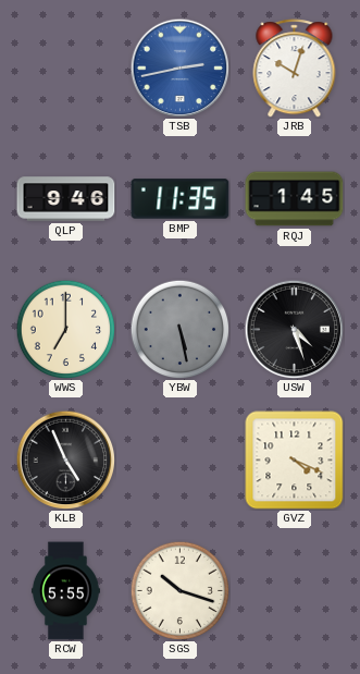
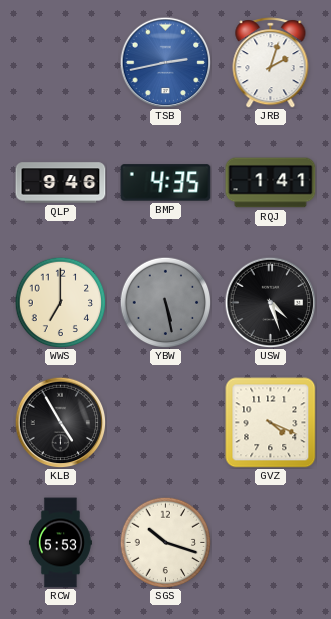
JRB: 10:03 -> 2:03 (271, 63)
BMP: 11:35 -> 4:35 (166, 183)
RQJ: 1:45 -> 1:41 (271, 183)
KLB: 4:56 -> 4:55 (60, 422)
RCW: 5:55 -> 5:53 (60, 543)
